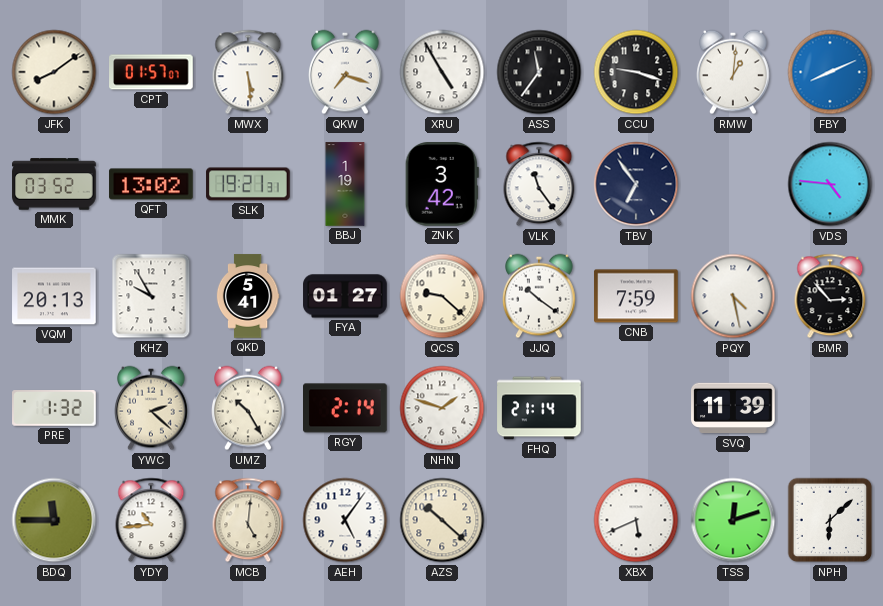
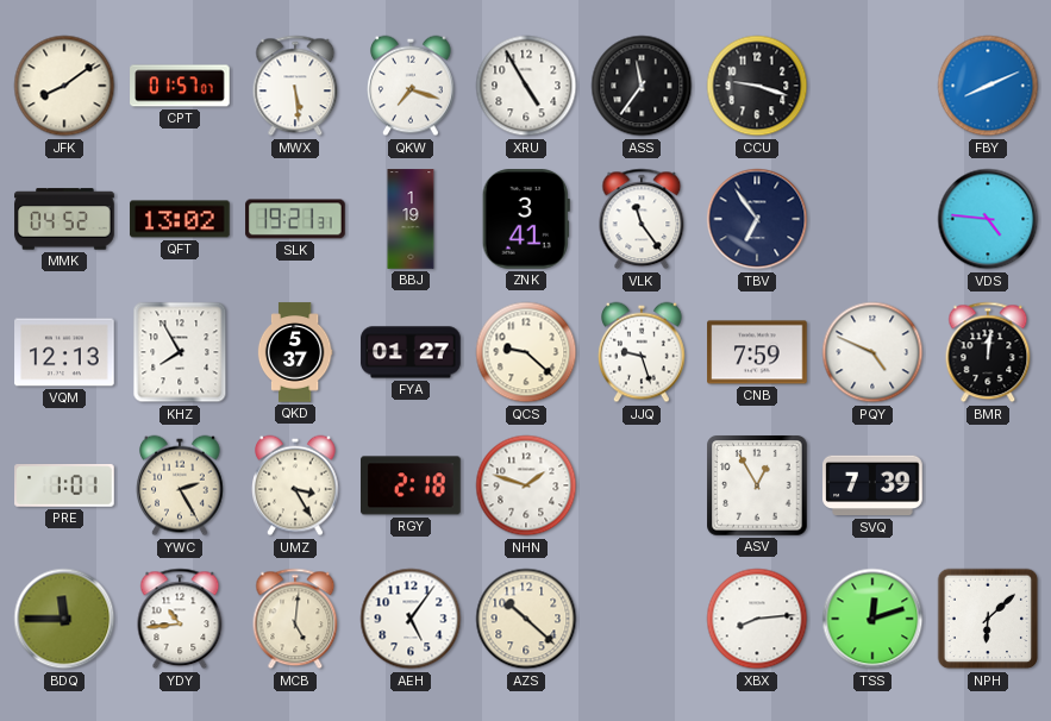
RMW: 1:01 -> none (733, 72)
MMK: 03:52 -> 04:52 (64, 219)
ZNK: 3:42 -> 3:41 (526, 219)
VQM: 20:13 -> 12:13 (64, 352)
KHZ: 9:55 -> 7:55 (180, 352)
QKD: 5:41 -> 5:37 (295, 352)
JJQ: 10:21 -> 9:27 (642, 352)
PQY: 4:28 -> 4:49 (872, 352)
BMR: 2:53 -> 12:01 (988, 352)
PRE: 1:32 -> 1:01 (64, 487)
YWC: 2:22 -> 2:25 (180, 485)
UMZ: 10:25 -> 3:25 (295, 485)
RGY: 2:14 -> 2:18 (412, 485)
FHQ: 21:14 -> none (539, 408)
ASV: none -> 12:55 (757, 485)
SVQ: 11:39 -> 7:39 (872, 485)
XBX: 5:41 -> 8:14 (757, 619)
